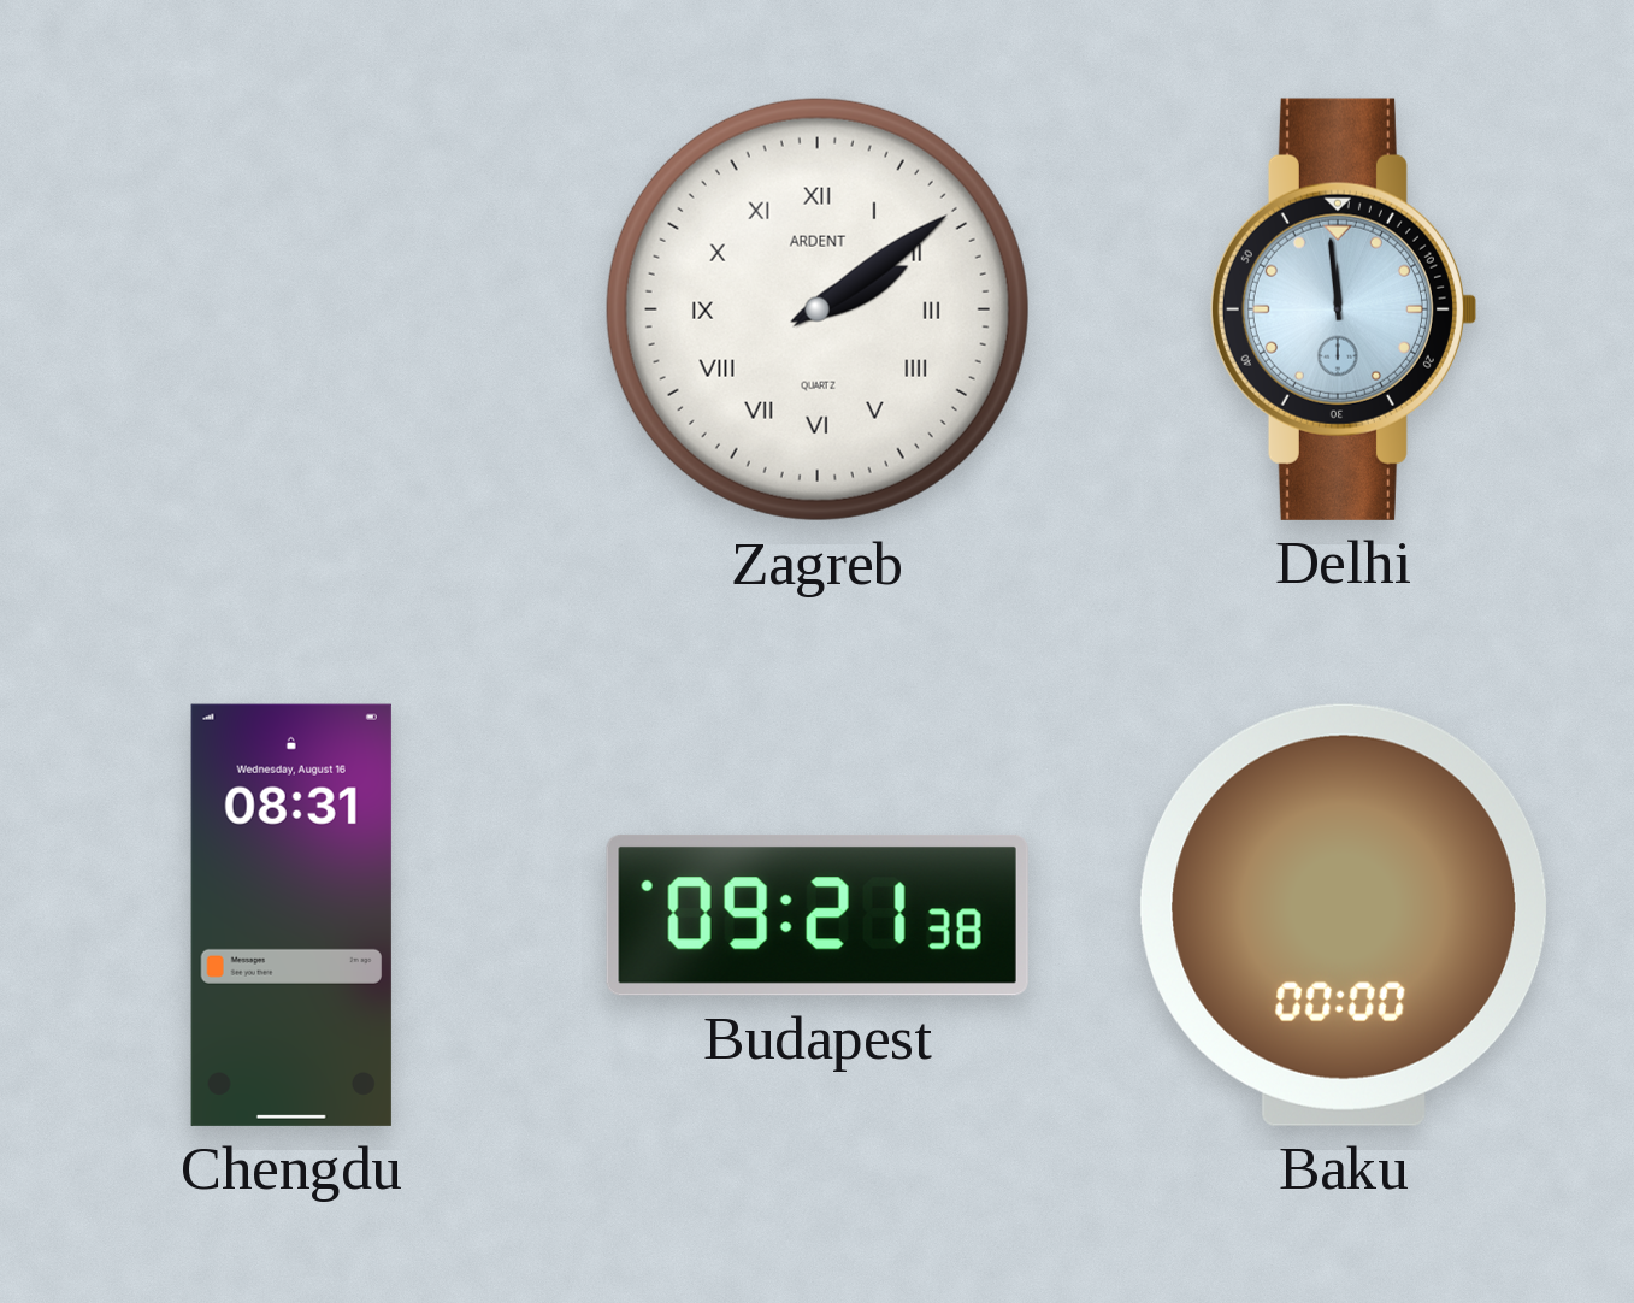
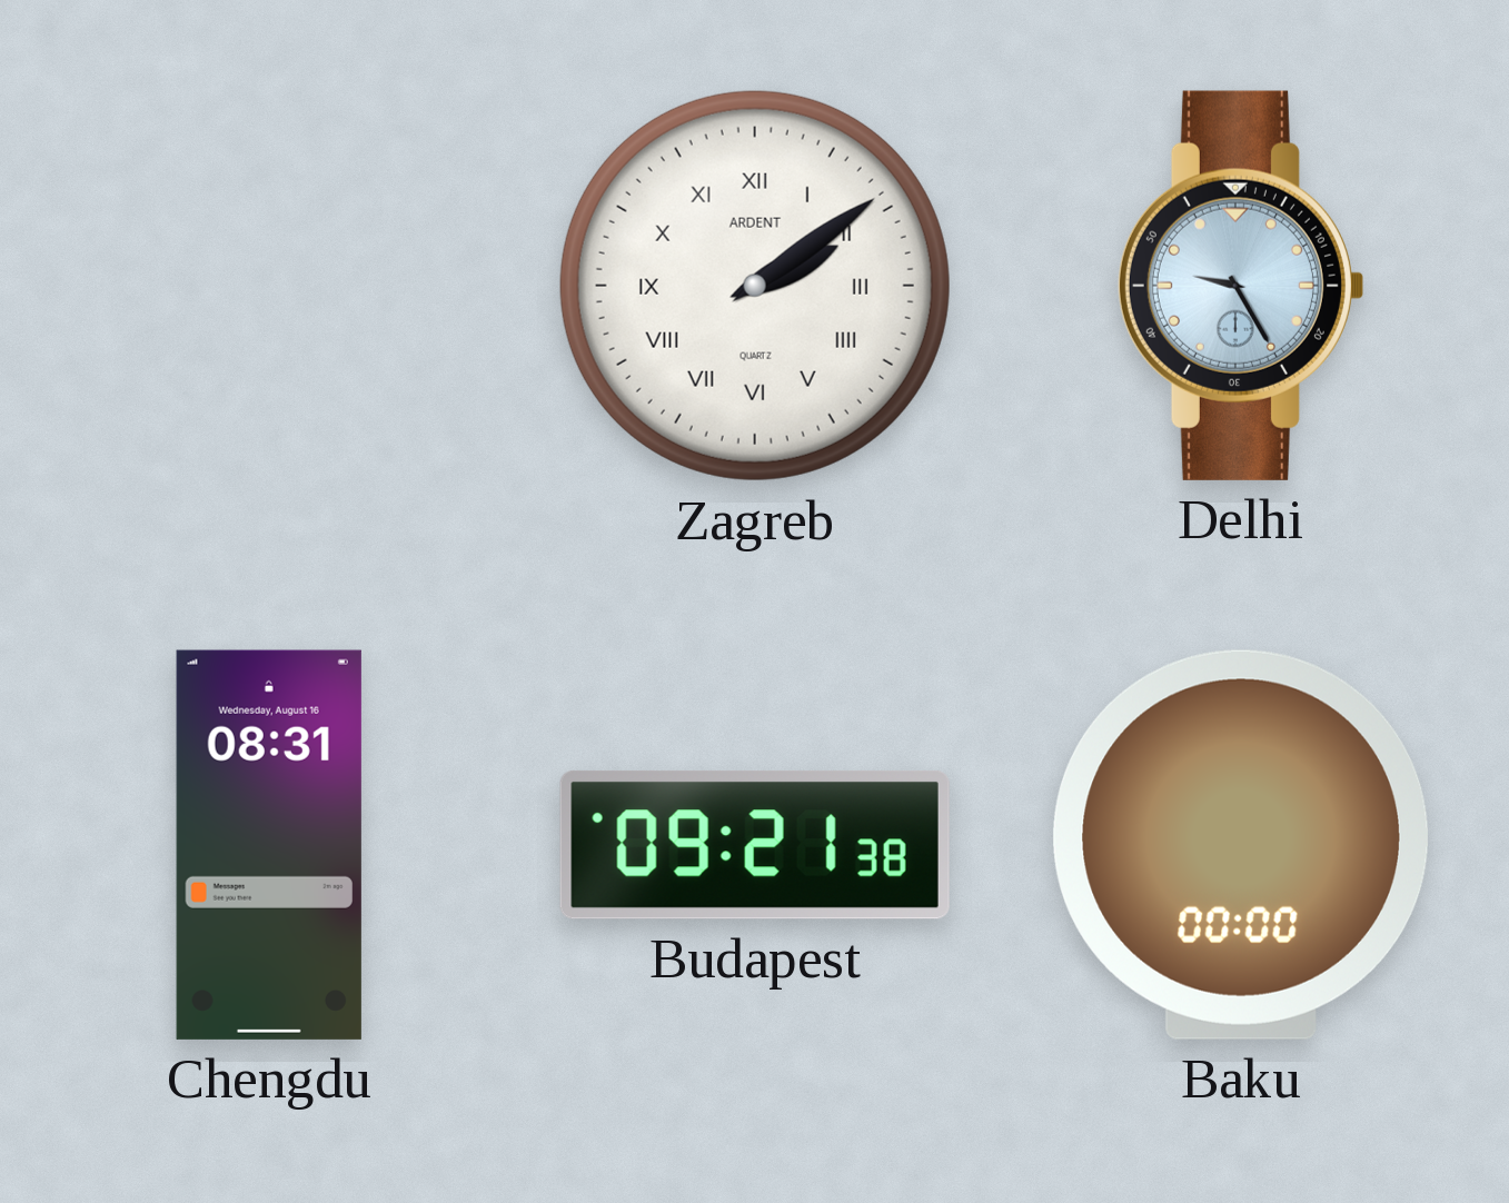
Delhi: 11:59 -> 9:25 (1240, 286)
